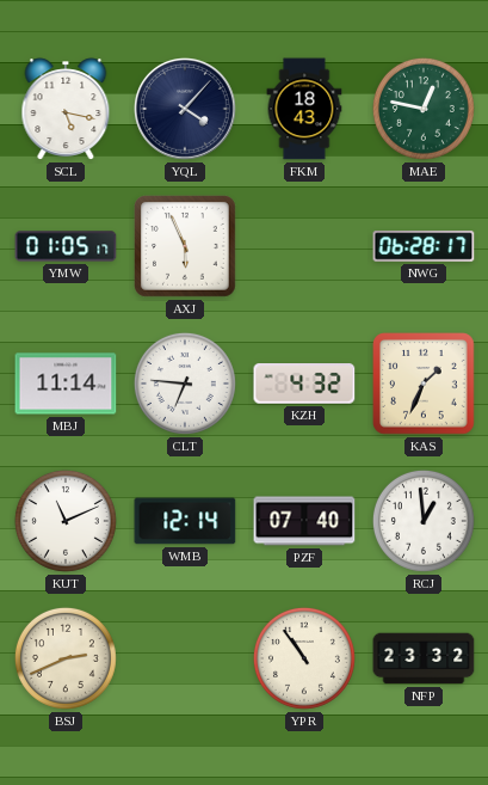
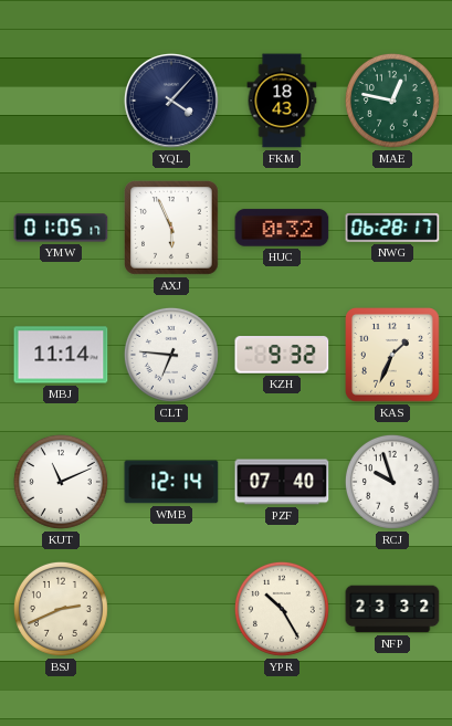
SCL: 5:17 -> none (66, 109)
HUC: none -> 0:32 (282, 228)
KZH: 4:32 -> 9:32 (282, 355)
RCJ: 12:59 -> 9:57 (392, 482)
YPR: 10:54 -> 10:25 (282, 609)
